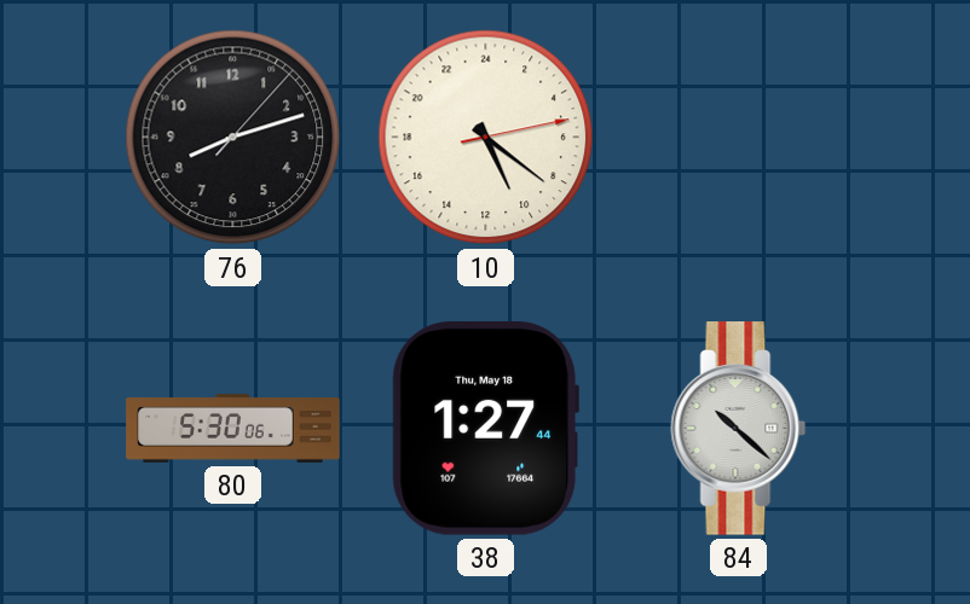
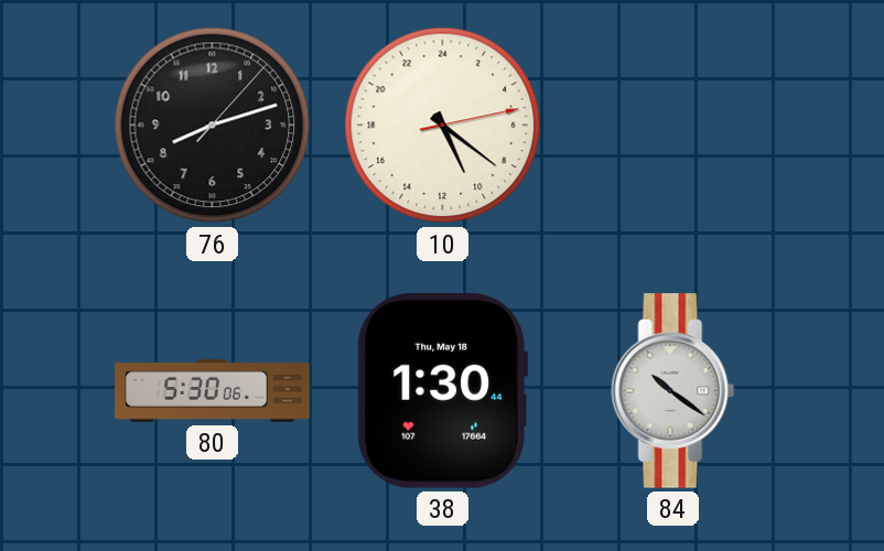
38: 1:27 -> 1:30 (442, 391)
84: 10:22 -> 10:21 (673, 391)
